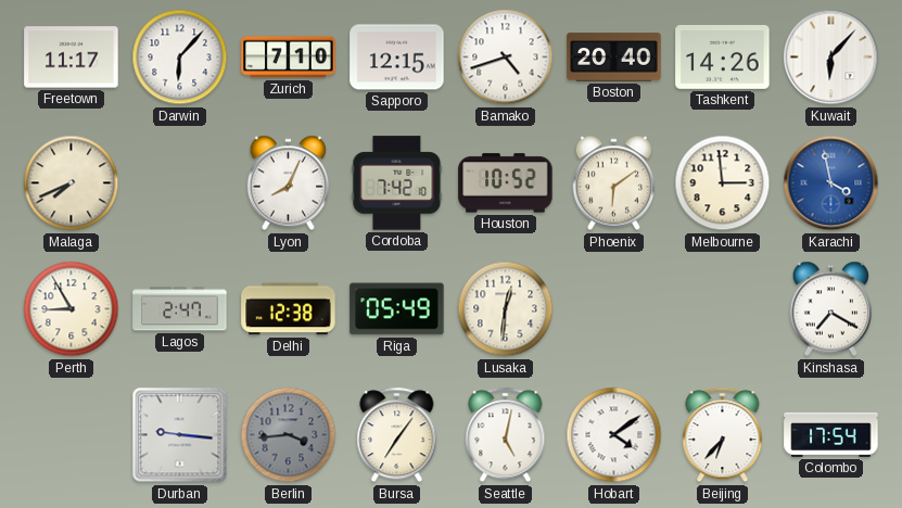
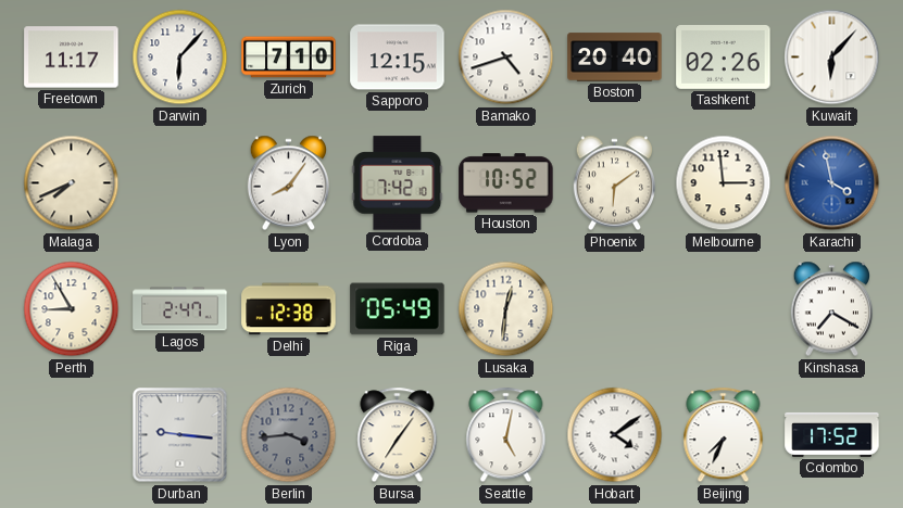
Tashkent: 14:26 -> 02:26 (724, 58)
Lyon: 8:04 -> 8:06 (288, 183)
Beijing: 6:37 -> 7:34 (724, 435)
Colombo: 17:54 -> 17:52 (832, 434)
